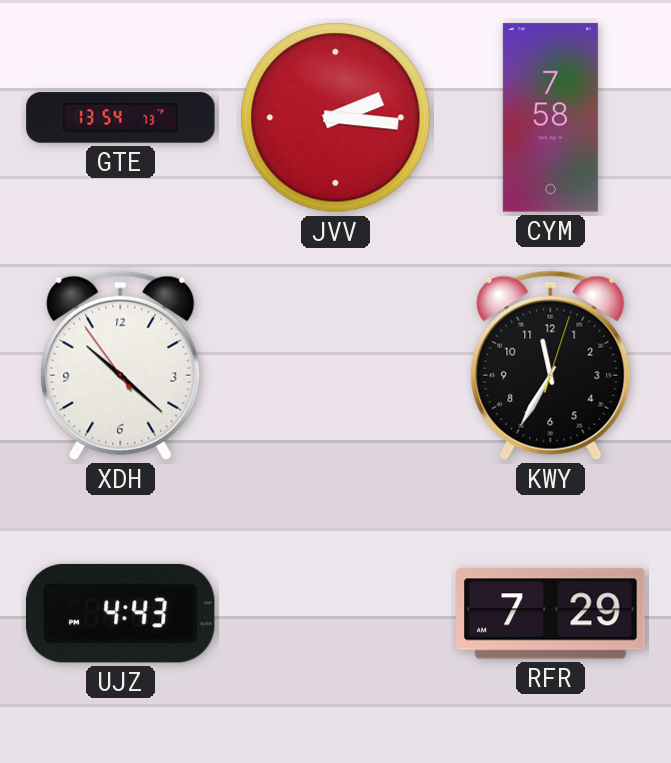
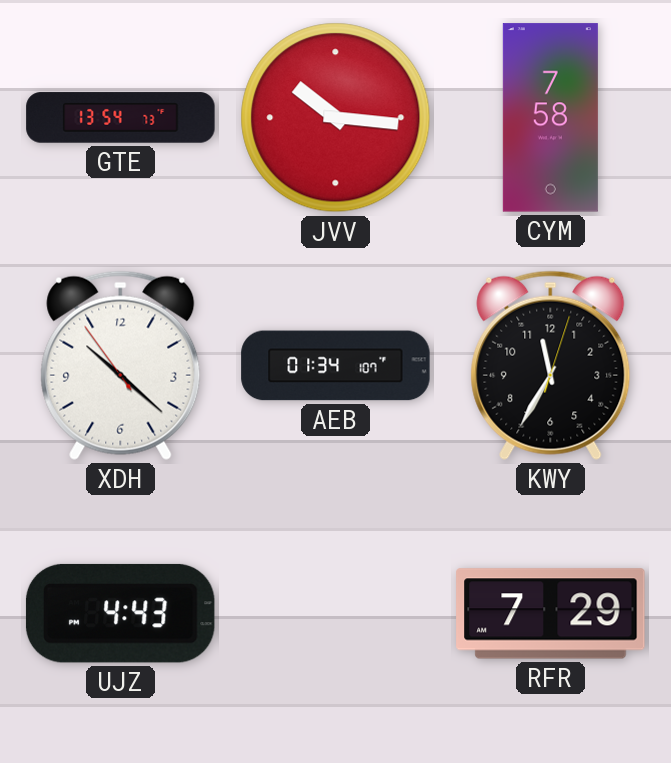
JVV: 2:16 -> 10:16 (336, 118)
AEB: none -> 01:34 (336, 366)
